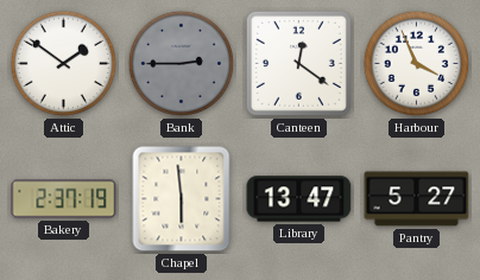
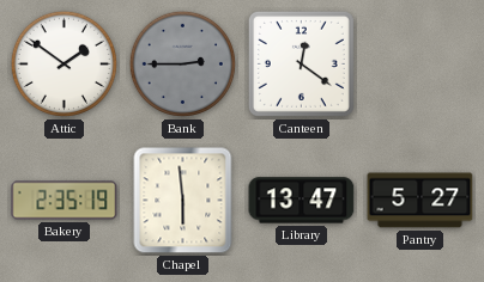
Harbour: 3:56 -> none (416, 63)
Bakery: 2:37 -> 2:35 (65, 201)
